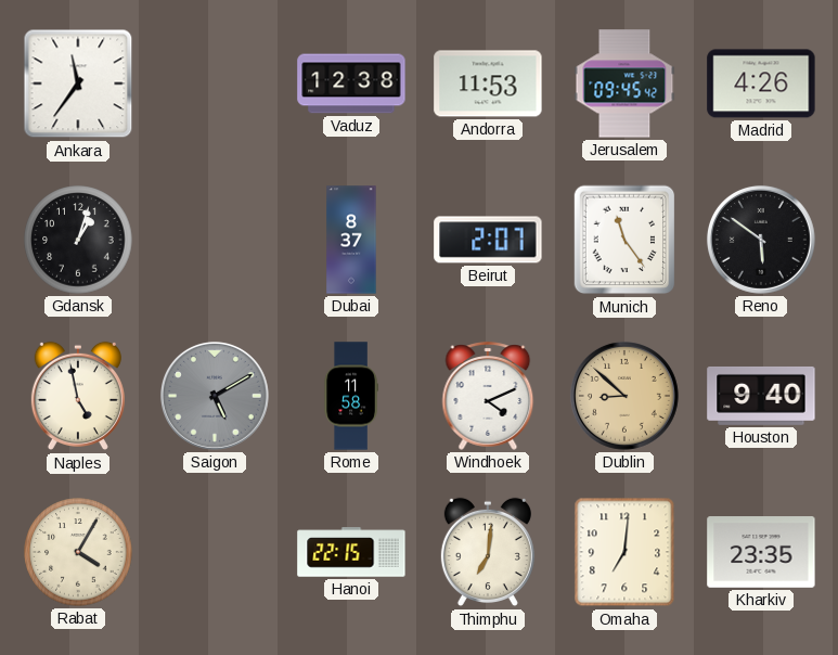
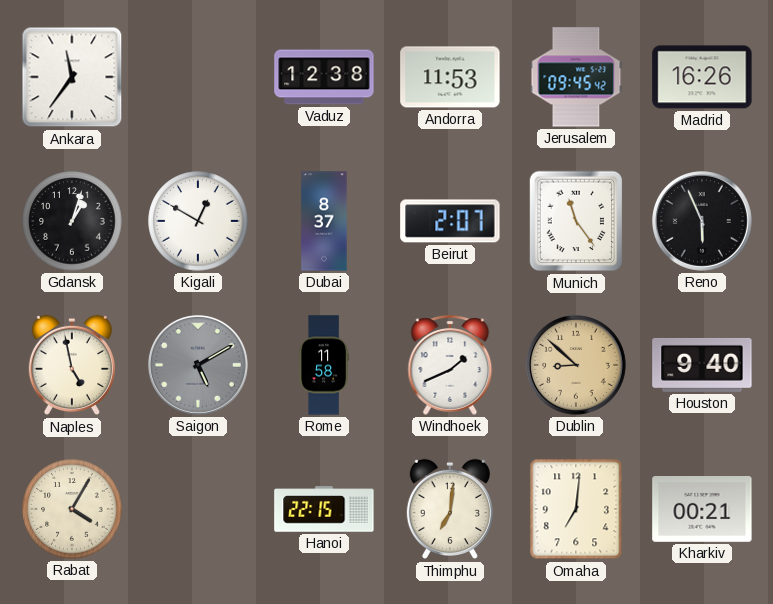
Madrid: 4:26 -> 16:26 (702, 77)
Kigali: none -> 12:50 (198, 221)
Reno: 5:51 -> 5:56 (702, 221)
Windhoek: 4:11 -> 1:41 (450, 365)
Kharkiv: 23:35 -> 00:21 (702, 510)
